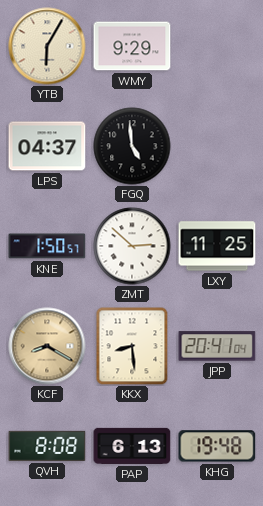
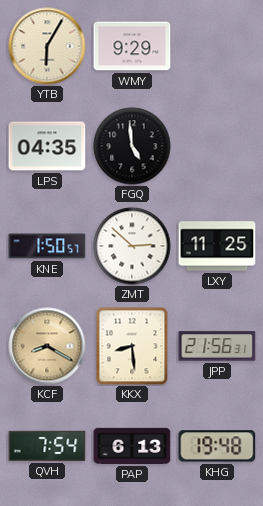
LPS: 04:37 -> 04:35 (47, 146)
JPP: 20:41 -> 21:56 (217, 346)
QVH: 8:08 -> 7:54 (47, 446)
